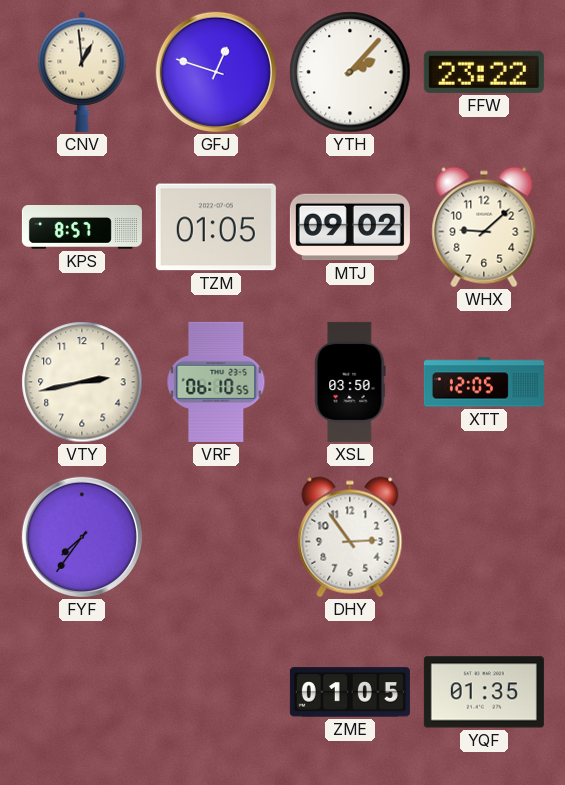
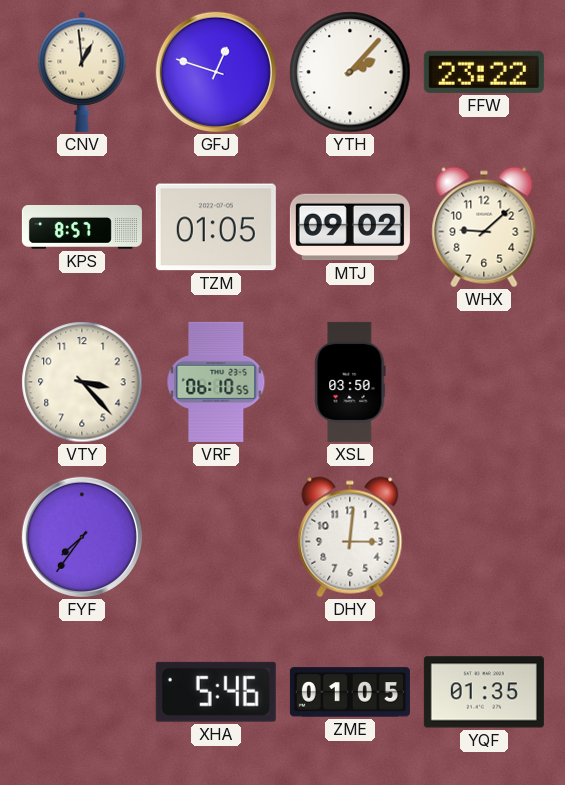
VTY: 2:43 -> 3:23 (82, 382)
XTT: 12:05 -> none (484, 382)
DHY: 2:54 -> 3:01 (350, 537)
XHA: none -> 5:46 (216, 692)
